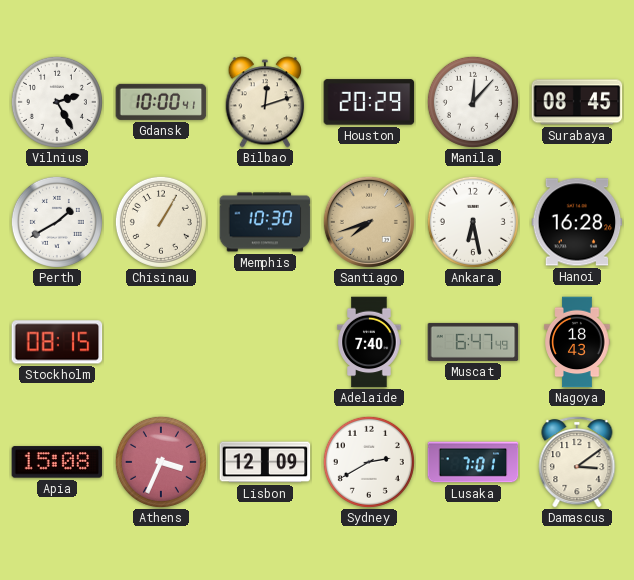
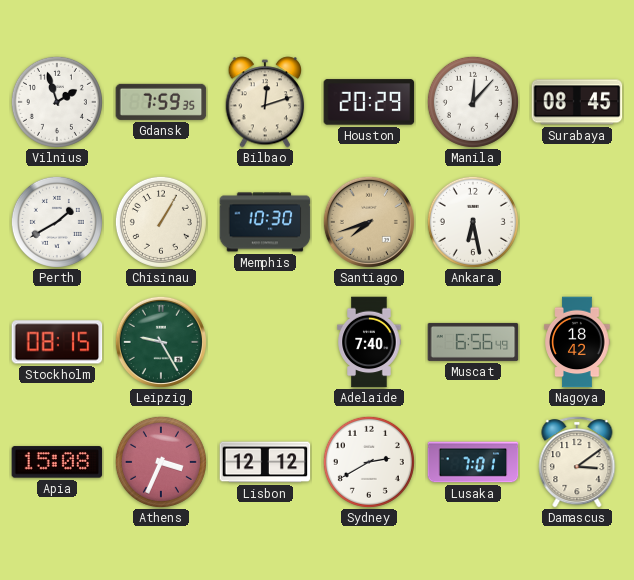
Vilnius: 2:25 -> 1:57 (57, 102)
Gdansk: 10:00 -> 7:59 (161, 102)
Hanoi: 16:28 -> none (577, 222)
Leipzig: none -> 9:25 (161, 342)
Muscat: 6:47 -> 6:56 (473, 342)
Nagoya: 18:43 -> 18:42 (577, 342)
Lisbon: 12:09 -> 12:12 (265, 462)
